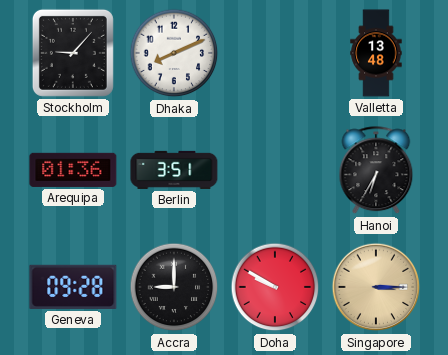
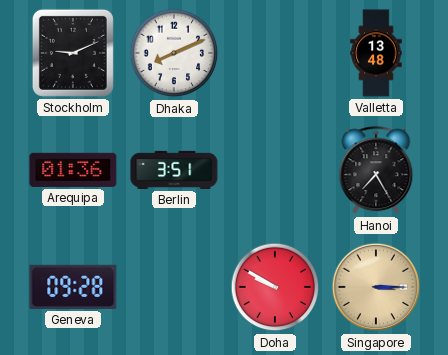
Stockholm: 9:07 -> 9:11 (73, 53)
Hanoi: 6:35 -> 7:25 (376, 171)
Accra: 9:00 -> none (174, 287)
